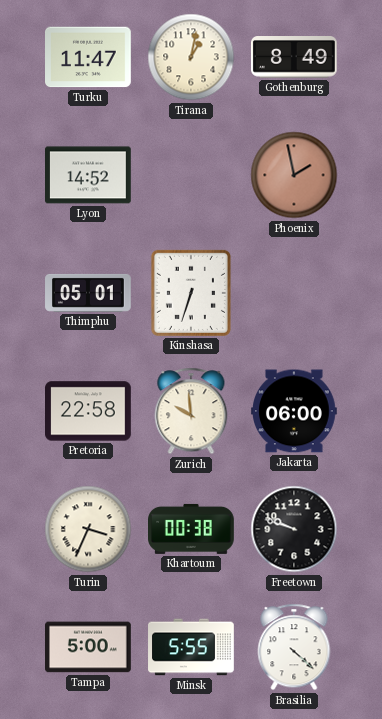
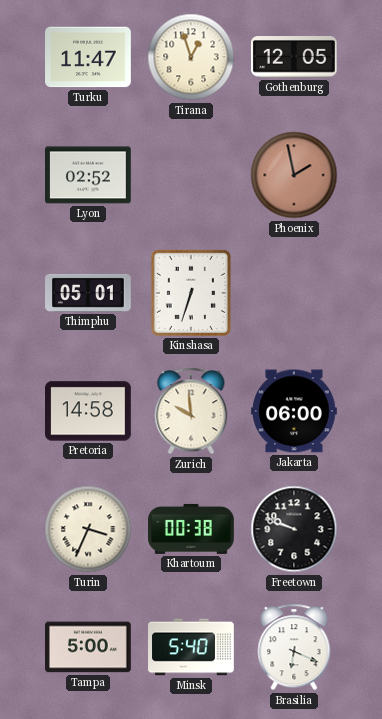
Tirana: 1:02 -> 12:57 (191, 57)
Gothenburg: 8:49 -> 12:05 (294, 57)
Lyon: 14:52 -> 02:52 (89, 175)
Pretoria: 22:58 -> 14:58 (89, 411)
Minsk: 5:55 -> 5:40 (191, 647)
Brasilia: 4:22 -> 6:19 (294, 647)
